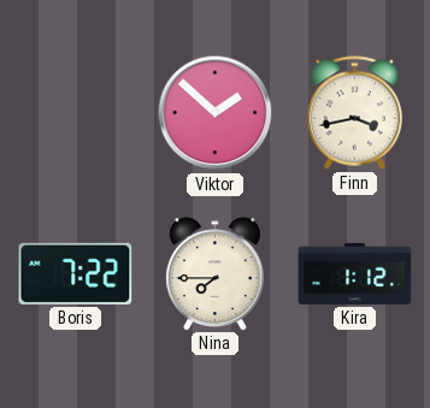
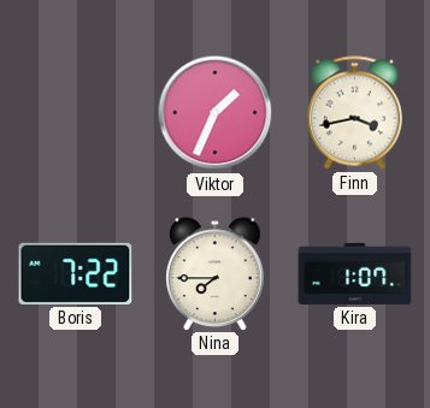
Viktor: 1:52 -> 1:34 (216, 113)
Kira: 1:12 -> 1:07 (355, 273)
